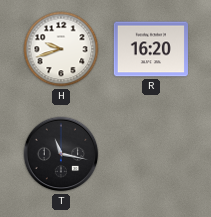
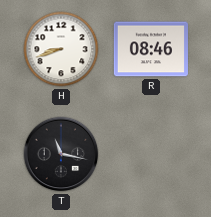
H: 9:42 -> 8:42 (61, 49)
R: 16:20 -> 08:46 (151, 49)
